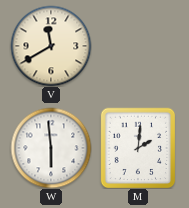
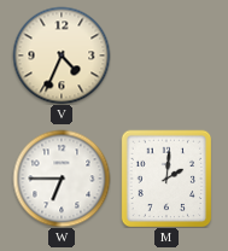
V: 11:40 -> 4:34 (62, 56)
W: 5:59 -> 6:45 (62, 179)
